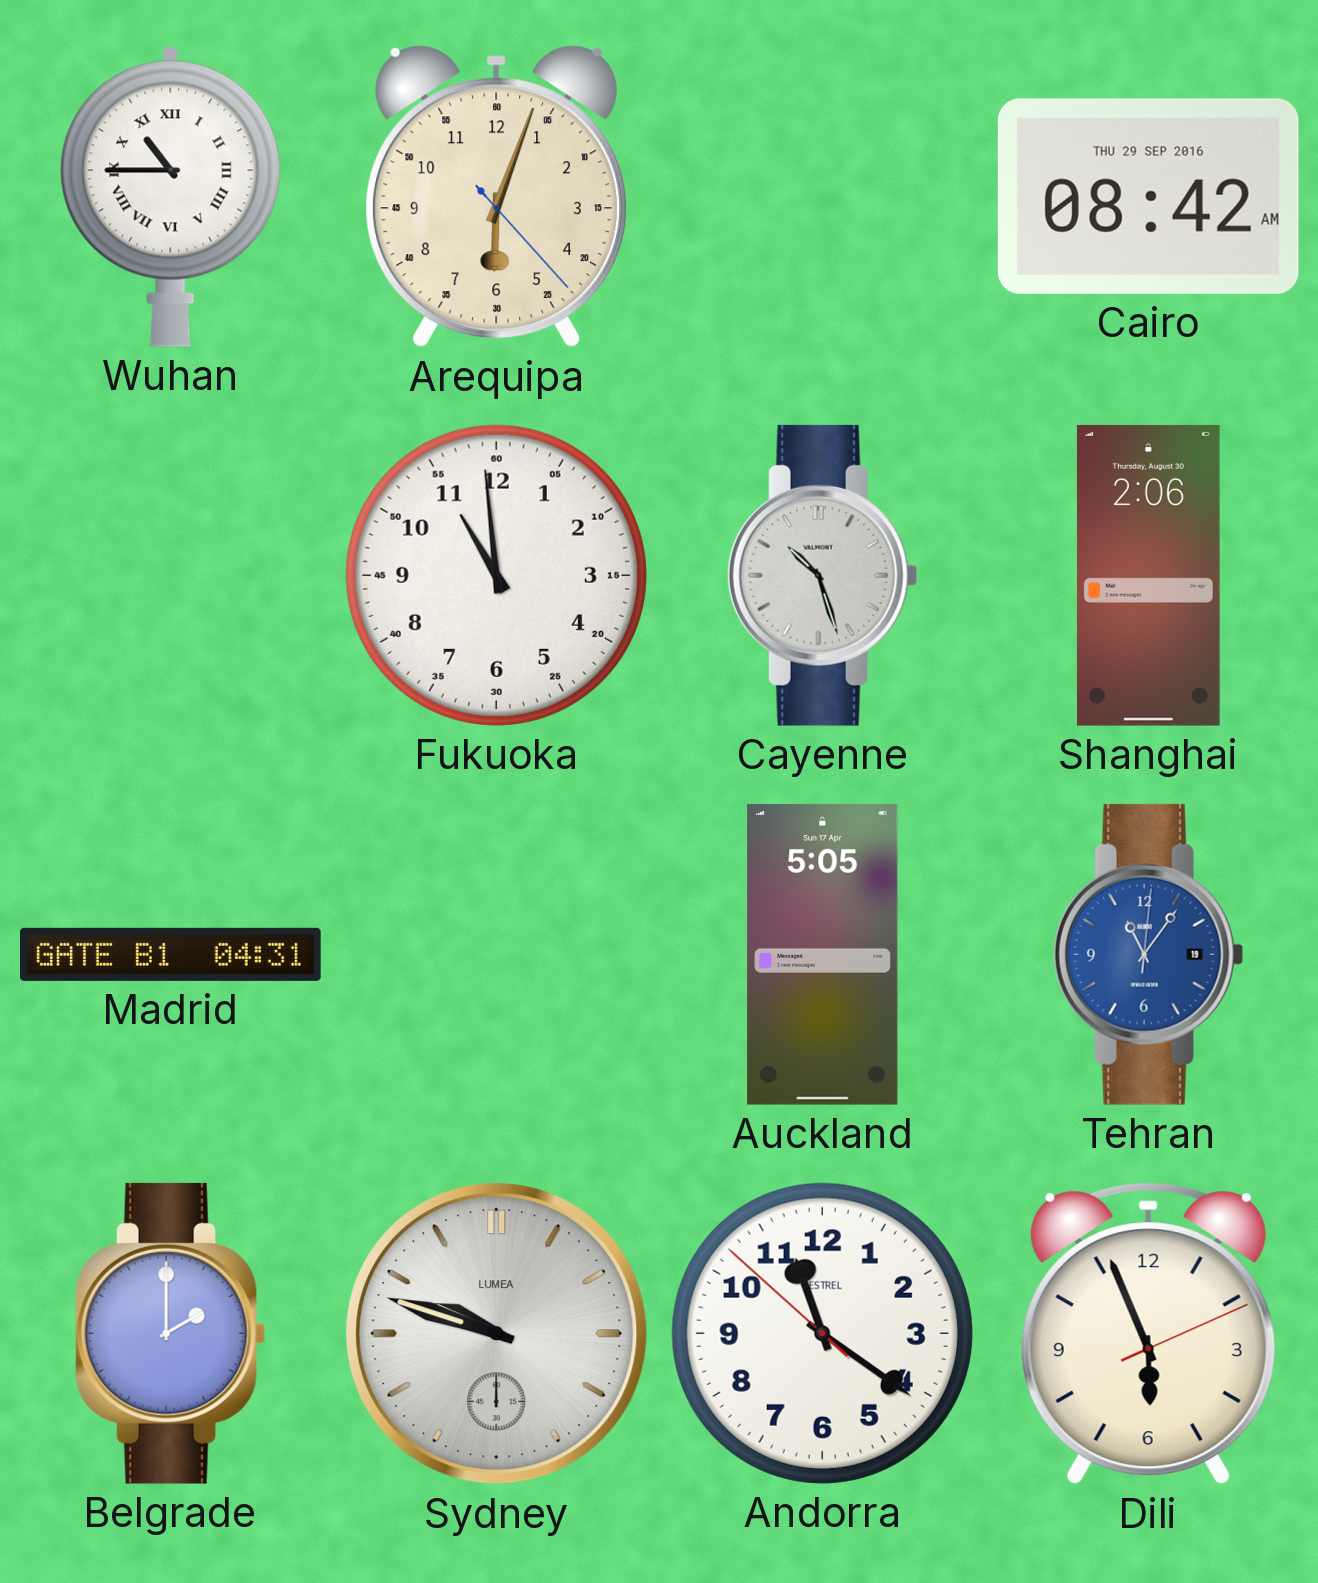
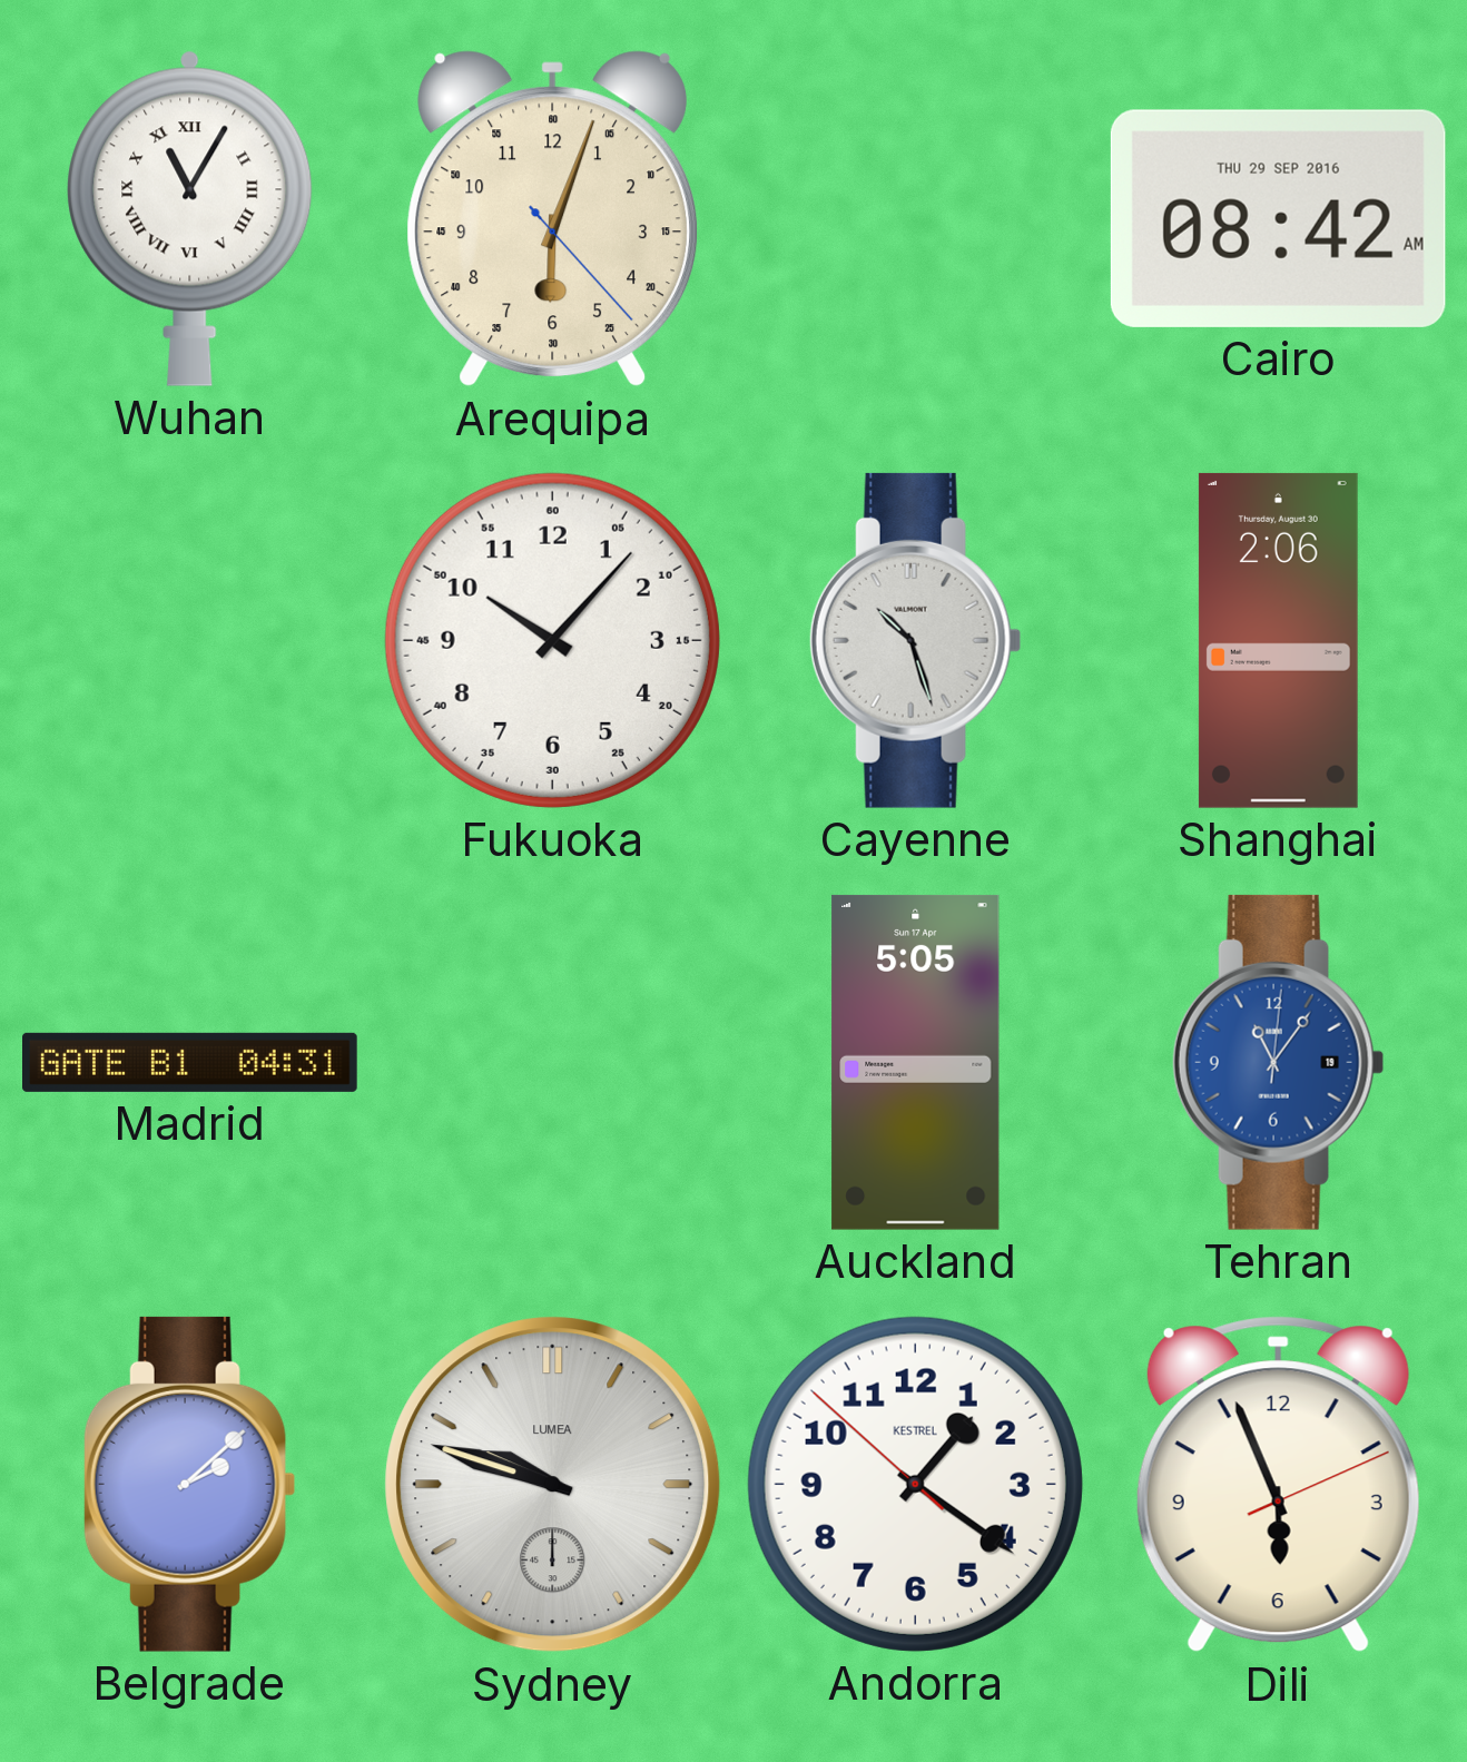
Wuhan: 10:45 -> 11:05 (190, 218)
Fukuoka: 10:59 -> 10:07 (552, 640)
Belgrade: 2:00 -> 2:08 (189, 1484)
Andorra: 11:20 -> 1:20 (915, 1484)
